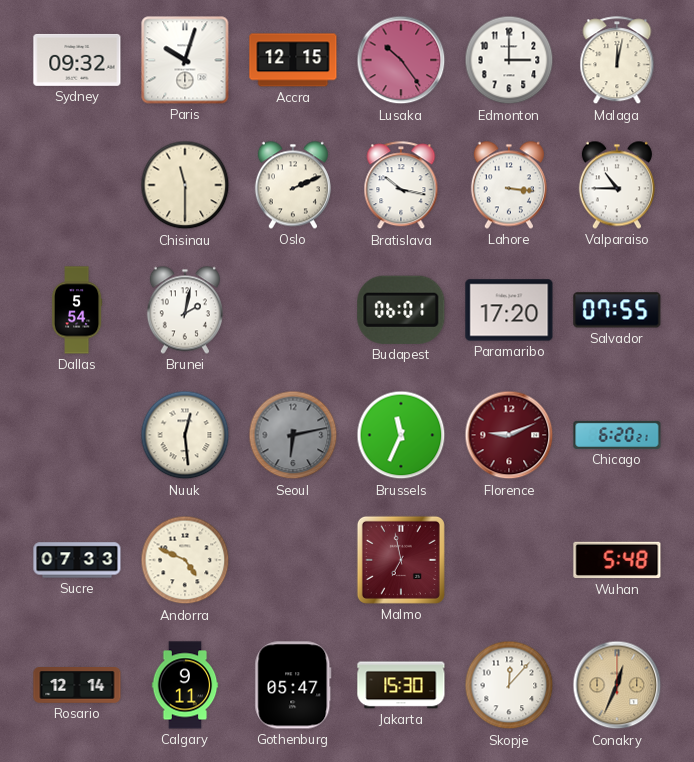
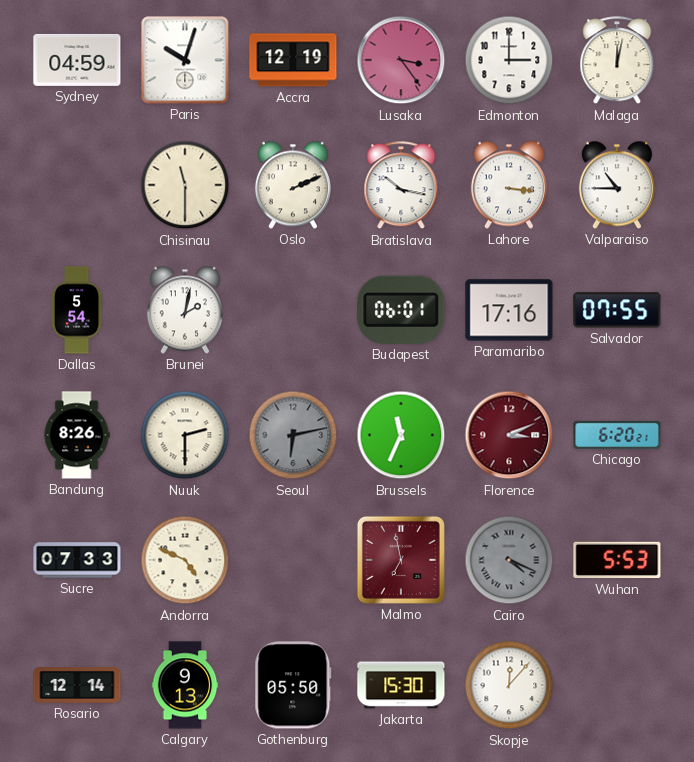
Sydney: 09:32 -> 04:59 (77, 60)
Accra: 12:15 -> 12:19 (293, 60)
Lusaka: 10:24 -> 3:24 (401, 60)
Paramaribo: 17:20 -> 17:16 (509, 310)
Bandung: none -> 8:26 (77, 435)
Nuuk: 12:29 -> 2:30 (185, 435)
Florence: 9:11 -> 3:11 (509, 435)
Cairo: none -> 4:19 (509, 560)
Wuhan: 5:48 -> 5:53 (617, 560)
Calgary: 9:11 -> 9:13 (185, 685)
Gothenburg: 05:47 -> 05:50 (293, 685)
Conakry: 12:34 -> none (617, 685)
